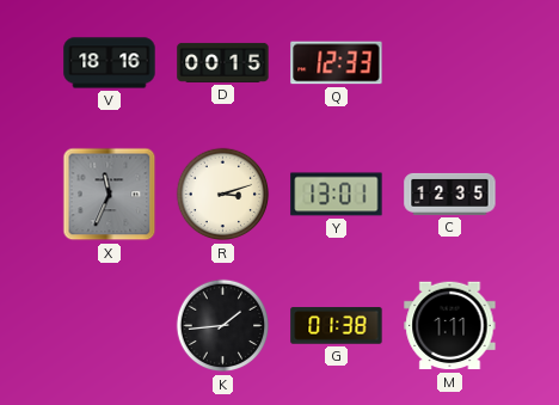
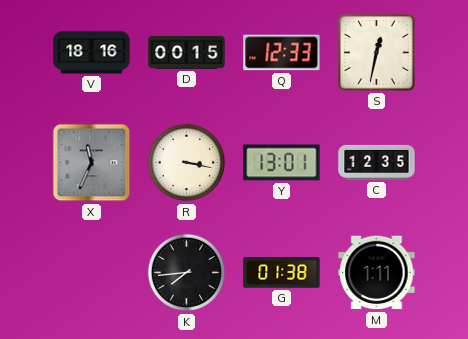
S: none -> 12:32 (377, 53)
R: 3:12 -> 3:17 (187, 163)
K: 1:44 -> 7:44 (187, 273)
